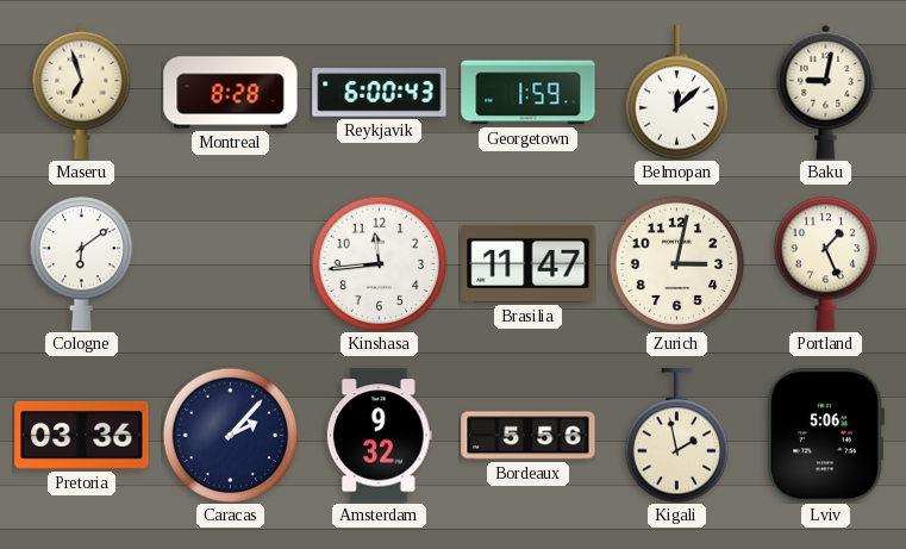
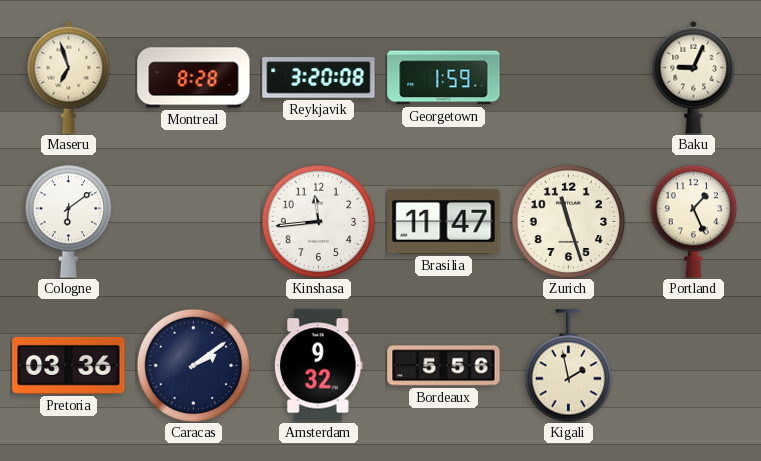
Reykjavik: 6:00 -> 3:20 (319, 78)
Belmopan: 12:08 -> none (677, 93)
Baku: 9:02 -> 9:04 (694, 77)
Zurich: 3:02 -> 11:27 (568, 221)
Caracas: 2:07 -> 2:09 (193, 365)
Lviv: 5:06 -> none (825, 436)
